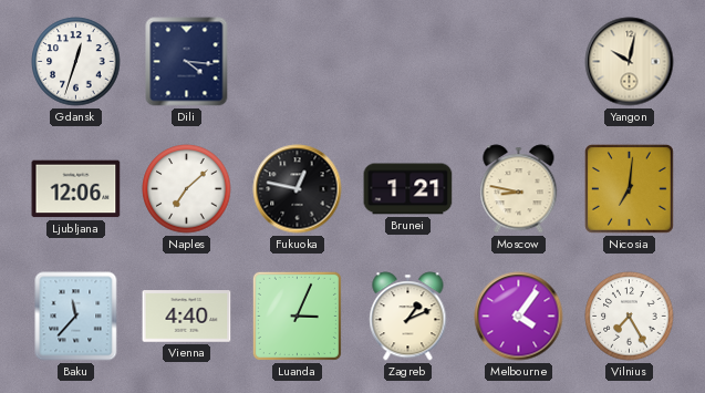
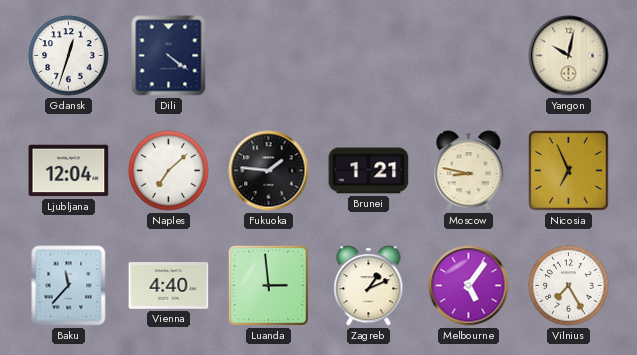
Dili: 4:16 -> 4:21 (169, 56)
Ljubljana: 12:06 -> 12:04 (69, 171)
Fukuoka: 12:47 -> 1:46 (269, 171)
Nicosia: 7:01 -> 6:56 (569, 171)
Luanda: 3:04 -> 2:59 (268, 285)
Melbourne: 4:06 -> 5:06 (469, 286)
